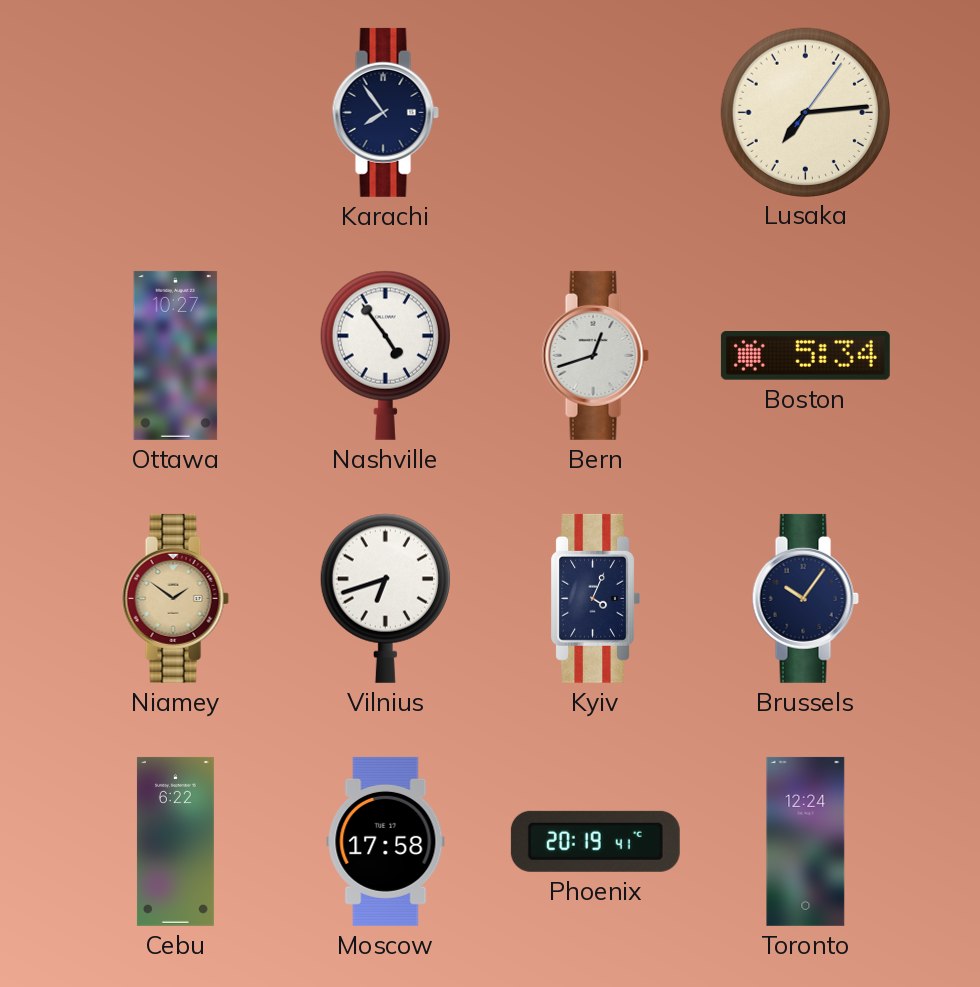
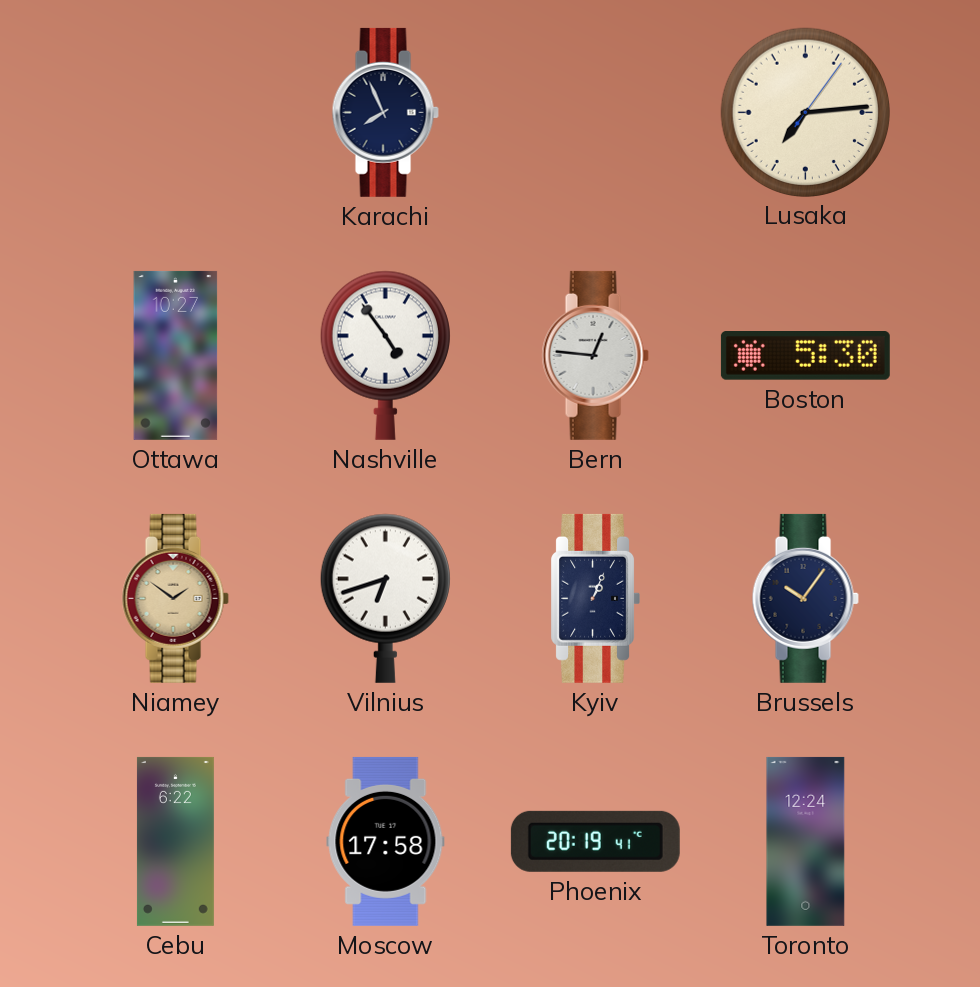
Karachi: 7:54 -> 7:56 (385, 112)
Bern: 12:42 -> 12:46 (595, 355)
Boston: 5:34 -> 5:30 (805, 356)
Kyiv: 4:04 -> 1:04 (595, 598)
